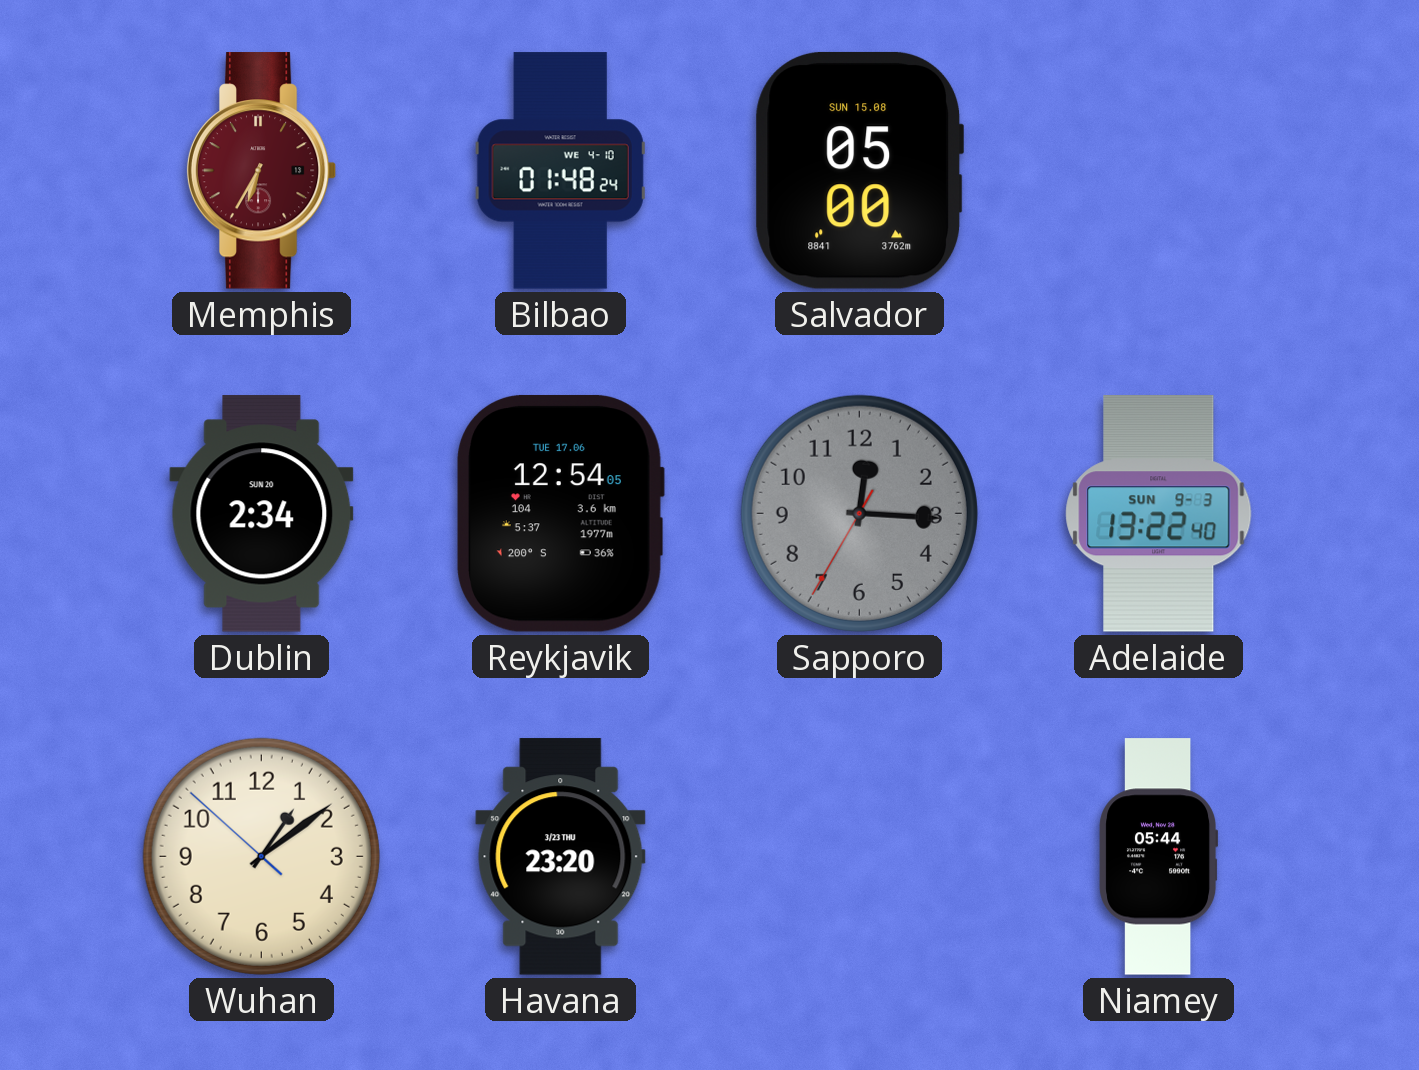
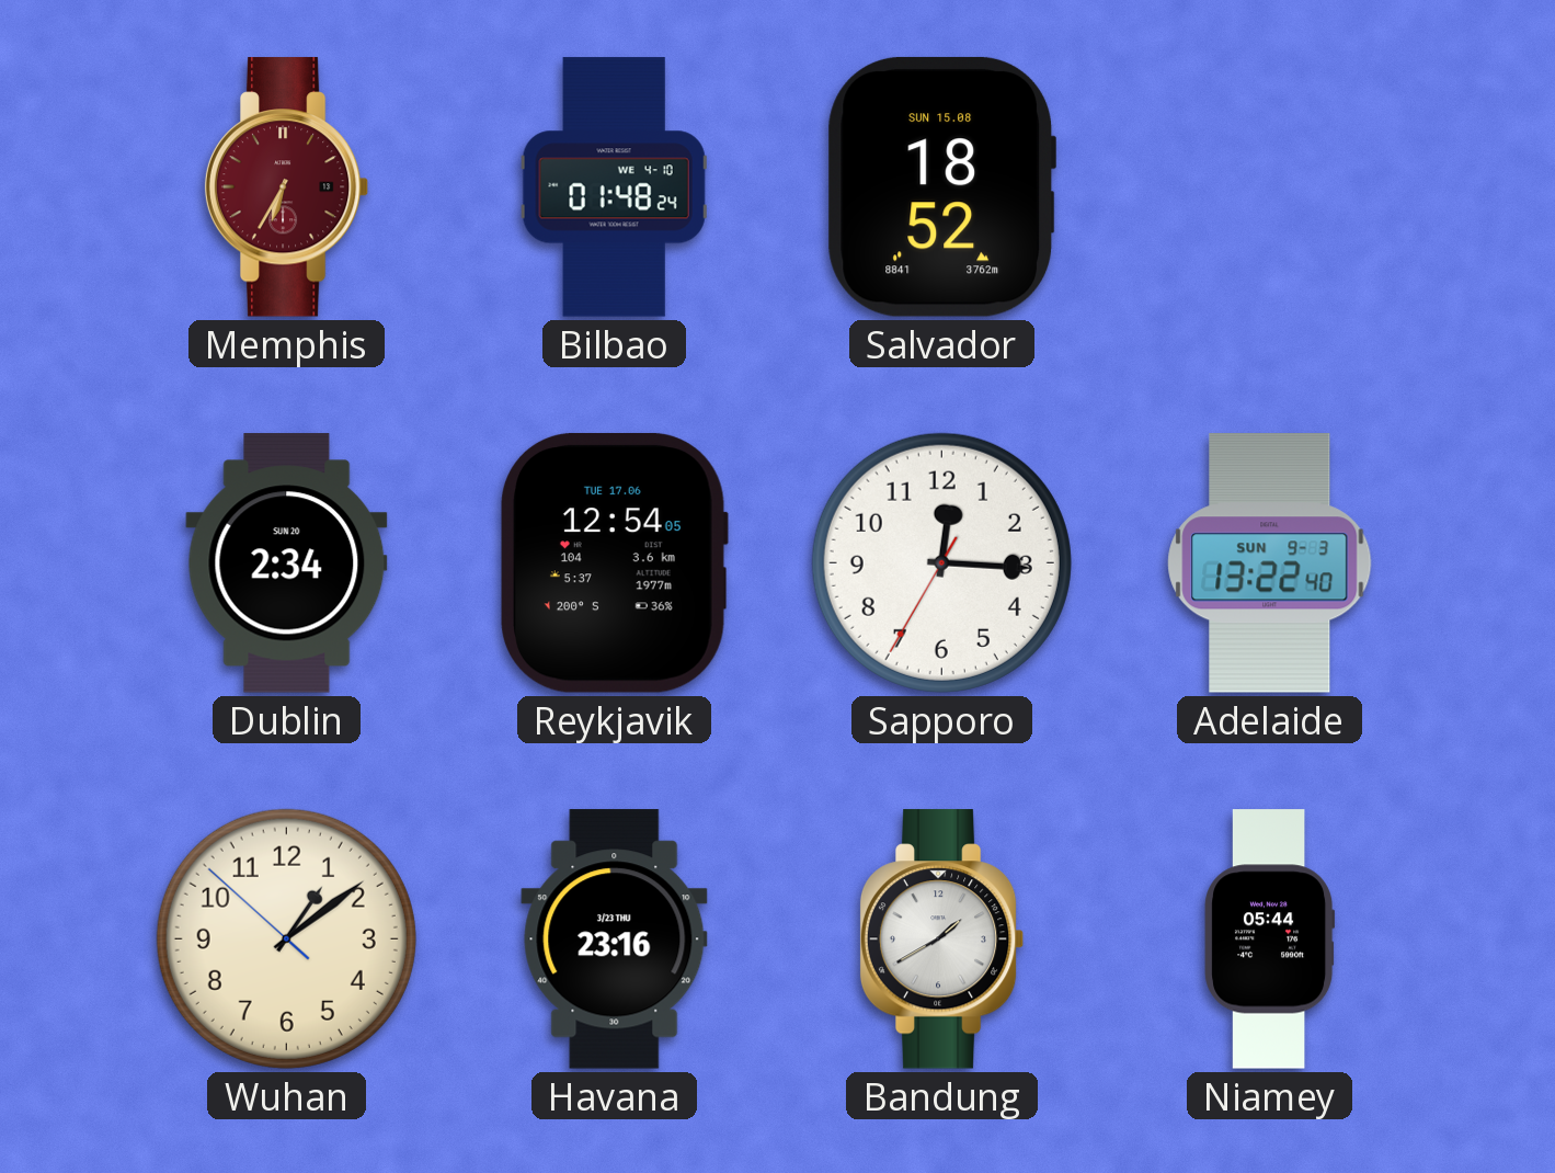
Salvador: 05:00 -> 18:52 (941, 186)
Sapporo dial: grey -> white (941, 562)
Havana: 23:20 -> 23:16 (615, 939)
Bandung: none -> 1:40 (942, 939)
